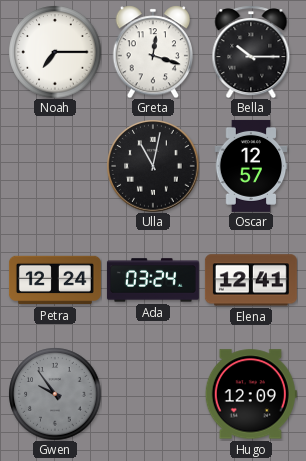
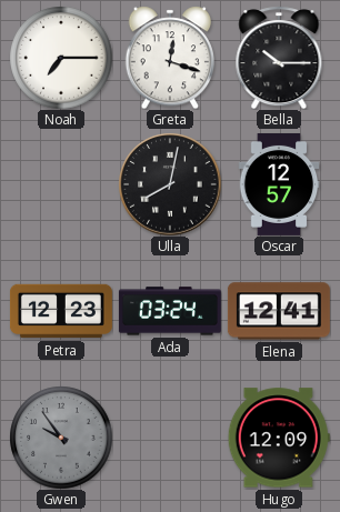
Ulla: 11:02 -> 8:02 (170, 184)
Petra: 12:24 -> 12:23 (61, 311)
